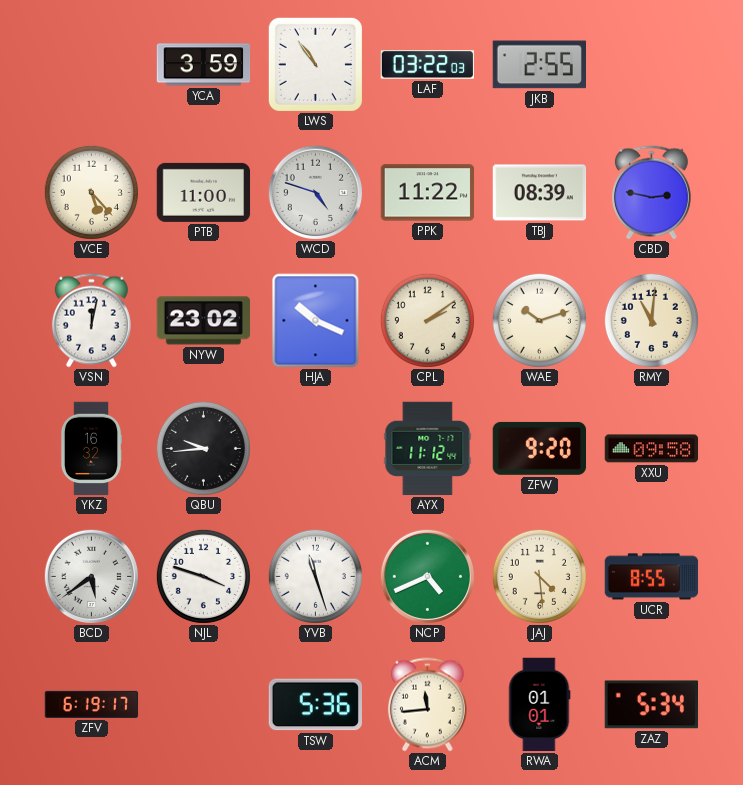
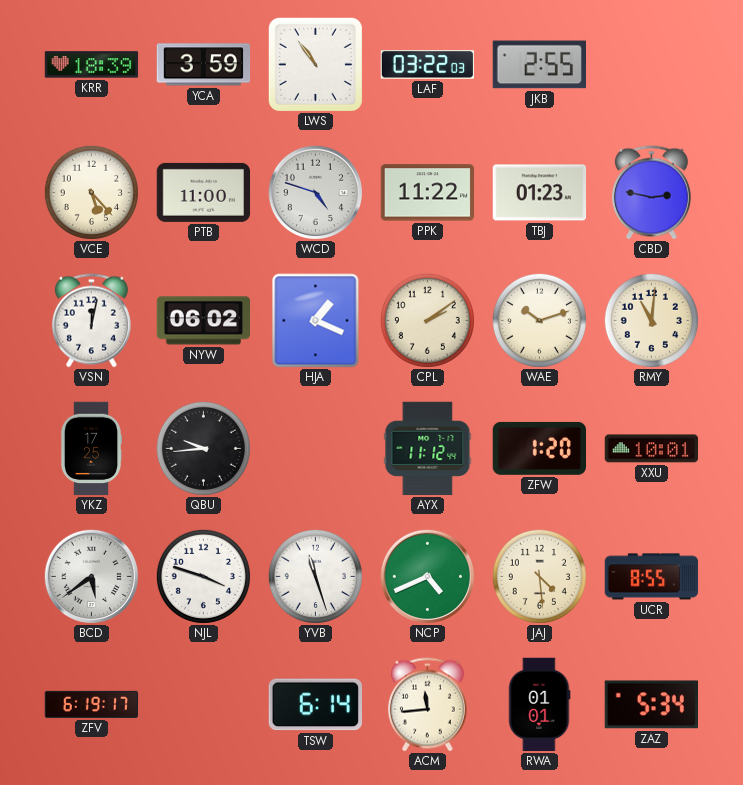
KRR: none -> 18:39 (92, 65)
TBJ: 08:39 -> 01:23 (540, 193)
NYW: 23:02 -> 06:02 (204, 321)
HJA: 10:19 -> 1:19 (316, 321)
YKZ: 16:32 -> 17:25 (91, 449)
ZFW: 9:20 -> 1:20 (539, 448)
XXU: 09:58 -> 10:01 (652, 449)
TSW: 5:36 -> 6:14 (315, 705)
